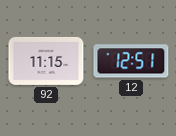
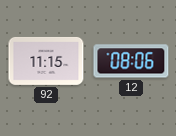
12: 12:51 -> 08:06 (131, 61)
